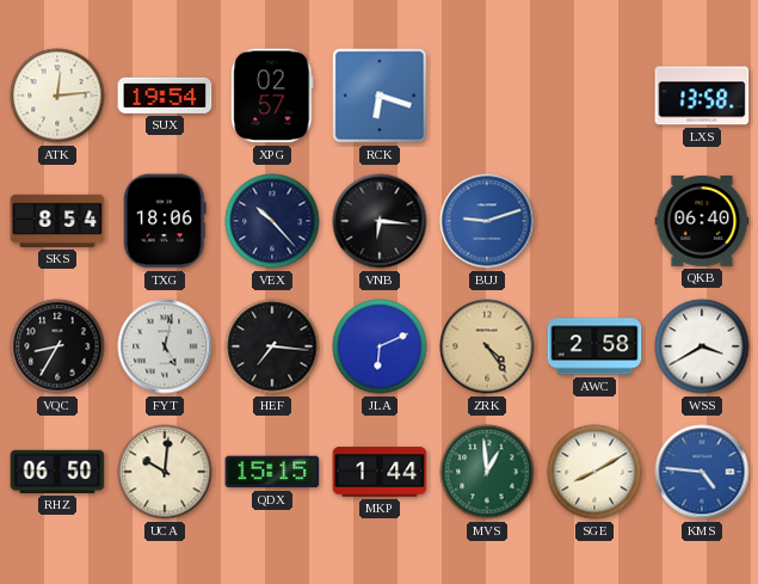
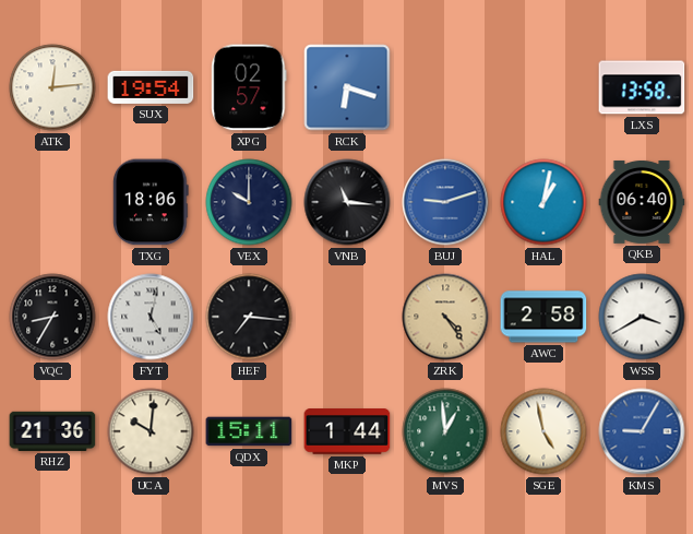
SKS: 8:54 -> none (57, 221)
VEX: 10:23 -> 10:00 (249, 202)
VNB: 6:16 -> 11:16 (347, 202)
HAL: none -> 1:02 (543, 202)
JLA: 6:11 -> none (380, 346)
RHZ: 06:50 -> 21:36 (52, 431)
QDX: 15:15 -> 15:11 (249, 431)
SGE: 8:10 -> 4:58 (543, 431)
KMS: 4:46 -> 9:05 (642, 431)
